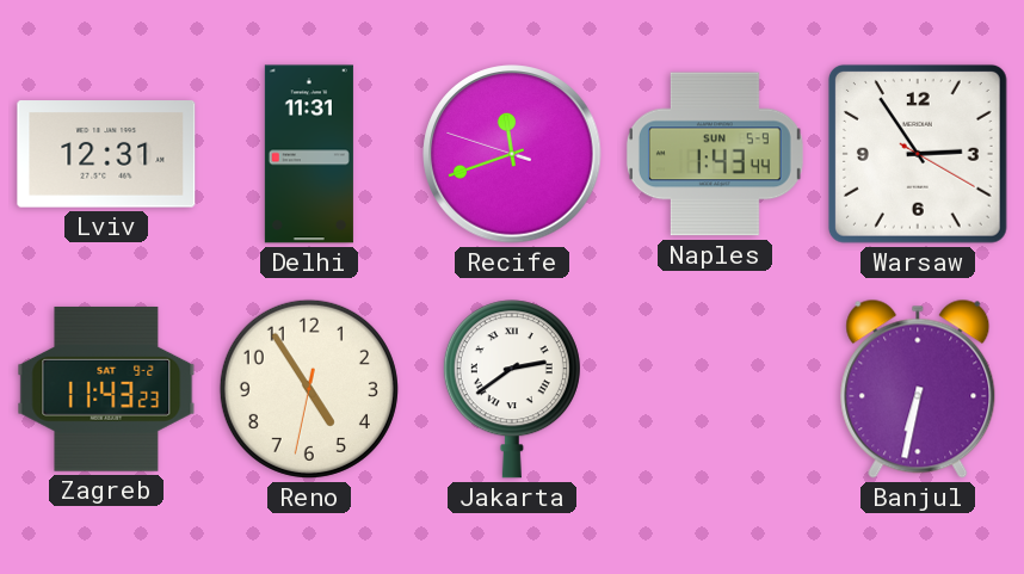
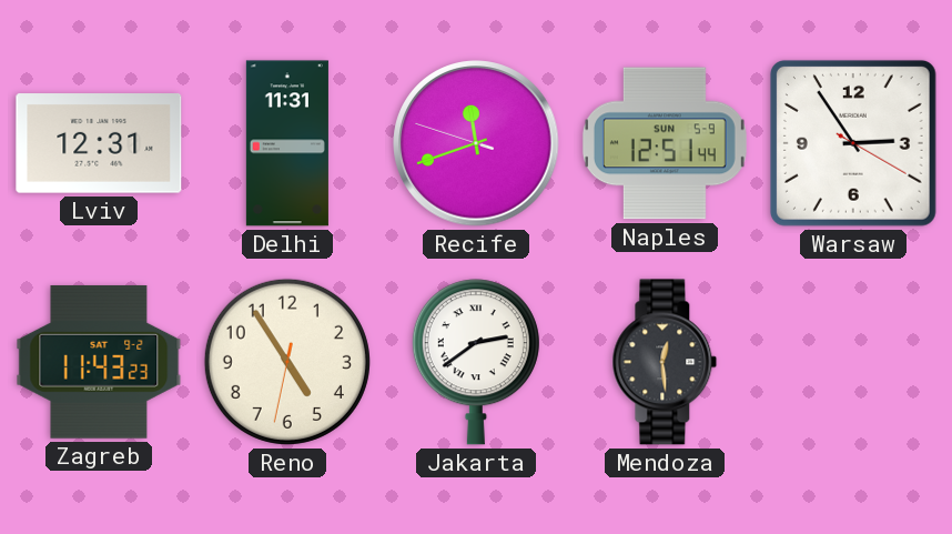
Naples: 1:43 -> 12:51 (665, 143)
Mendoza: none -> 12:29 (665, 362)
Banjul: 6:32 -> none (918, 389)
